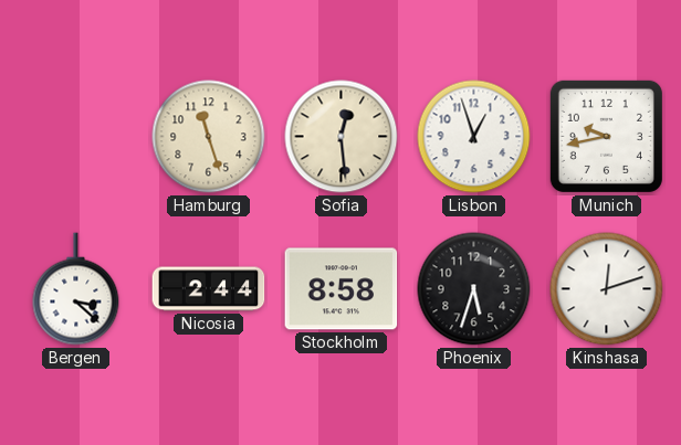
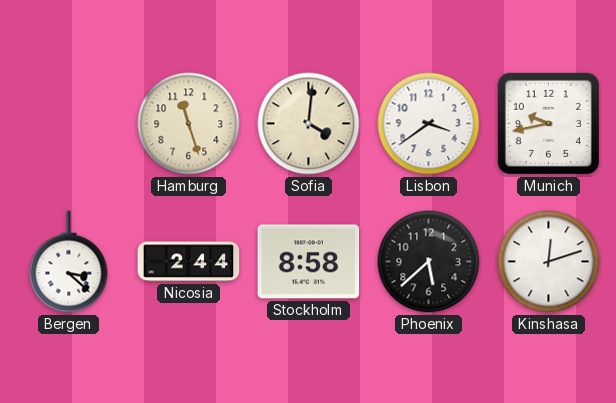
Sofia: 12:29 -> 4:01 (309, 124)
Lisbon: 12:57 -> 3:39 (429, 124)
Phoenix: 5:33 -> 5:38 (429, 262)
